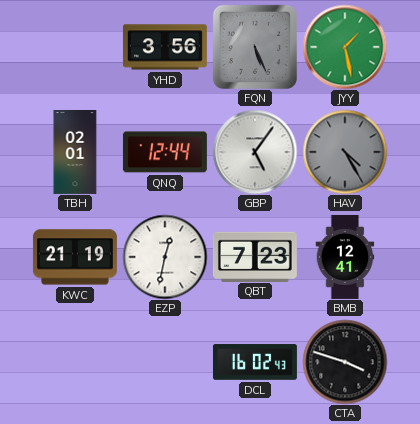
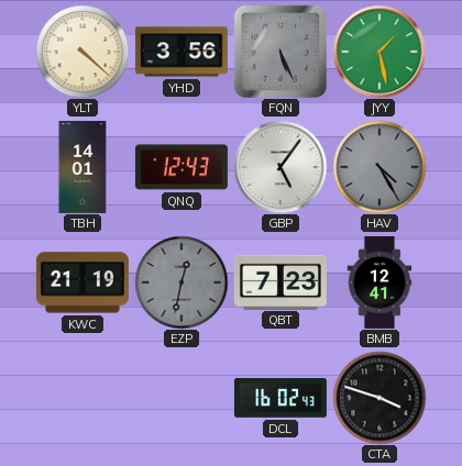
YLT: none -> 4:22 (82, 52)
TBH: 02:01 -> 14:01 (82, 167)
QNQ: 12:44 -> 12:43 (182, 167)
EZP dial: white -> grey (182, 282)
